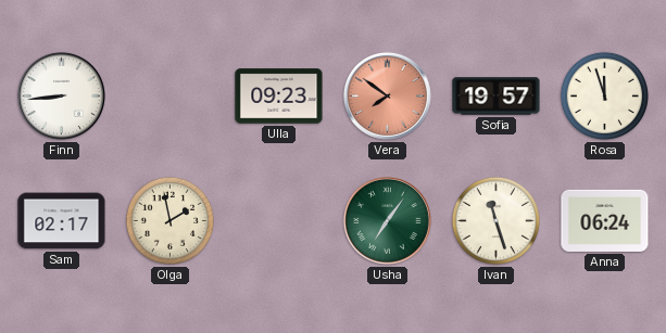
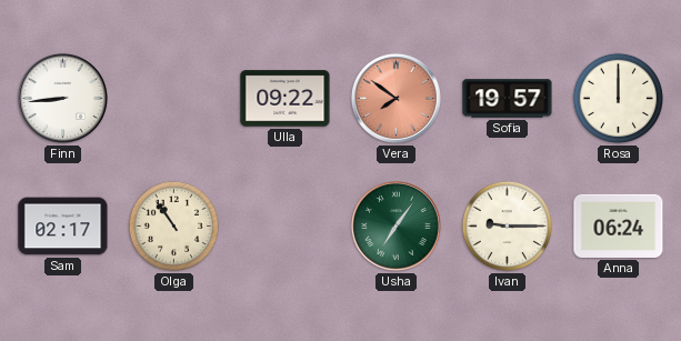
Ulla: 09:23 -> 09:22 (286, 99)
Rosa: 11:57 -> 12:00 (618, 98)
Olga: 1:58 -> 10:54 (173, 225)
Ivan: 11:27 -> 9:15 (507, 225)
